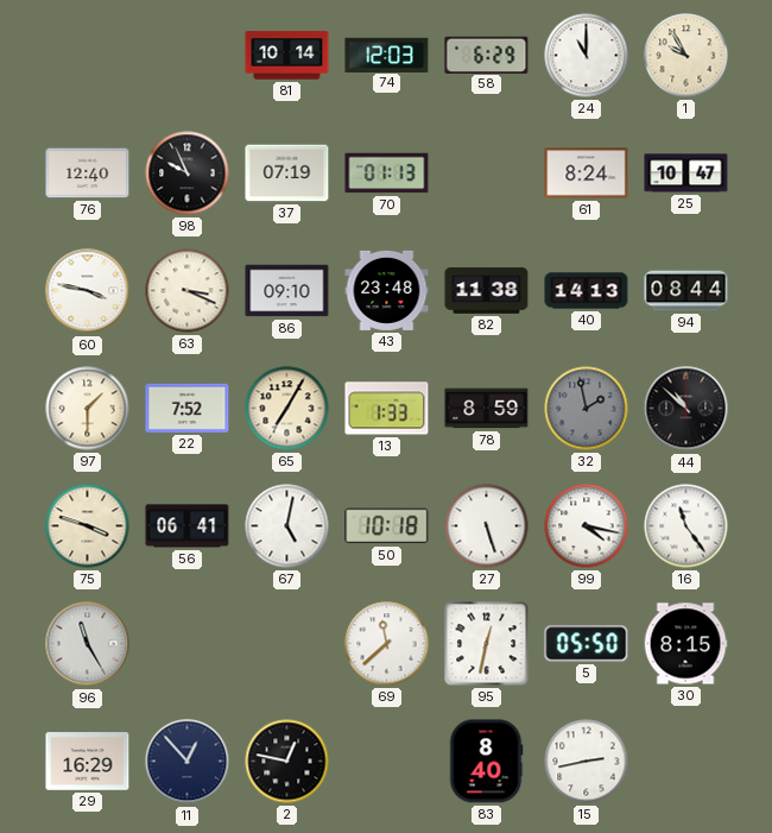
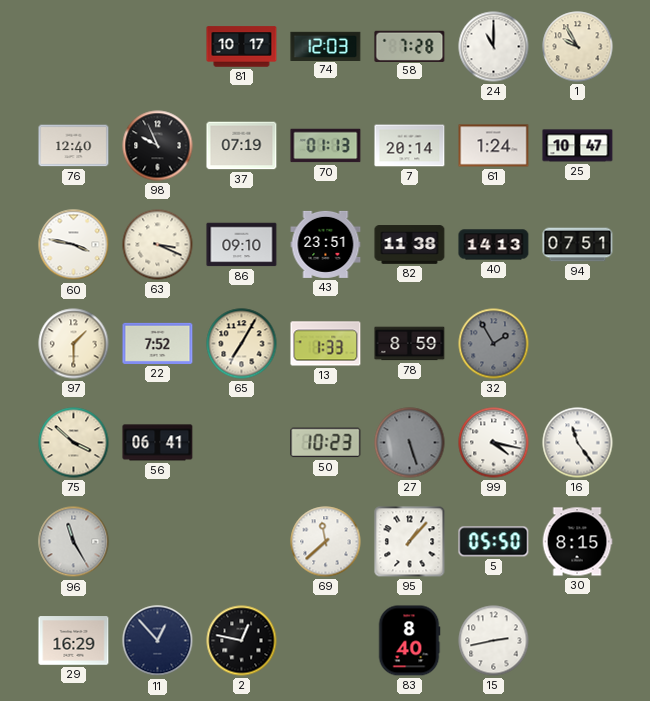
81: 10:14 -> 10:17 (242, 47)
58: 6:29 -> 7:28 (410, 46)
7: none -> 20:14 (410, 146)
61: 8:24 -> 1:24 (494, 146)
43: 23:48 -> 23:51 (326, 244)
94: 08:44 -> 07:51 (578, 245)
32: 1:58 -> 1:55 (494, 344)
44: 10:52 -> none (686, 409)
75: 3:48 -> 3:52 (74, 443)
67: 5:02 -> none (287, 526)
50: 10:18 -> 10:23 (326, 443)
27 dial: white -> grey (410, 443)
95: 12:32 -> 1:07 (410, 542)
